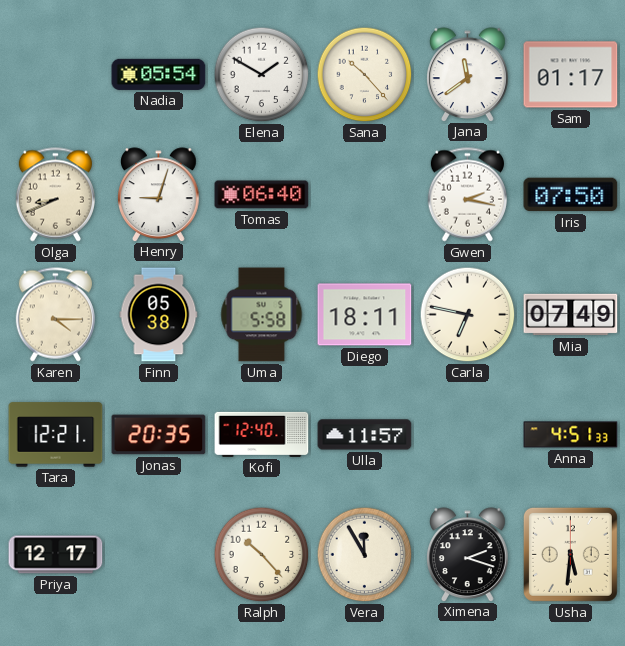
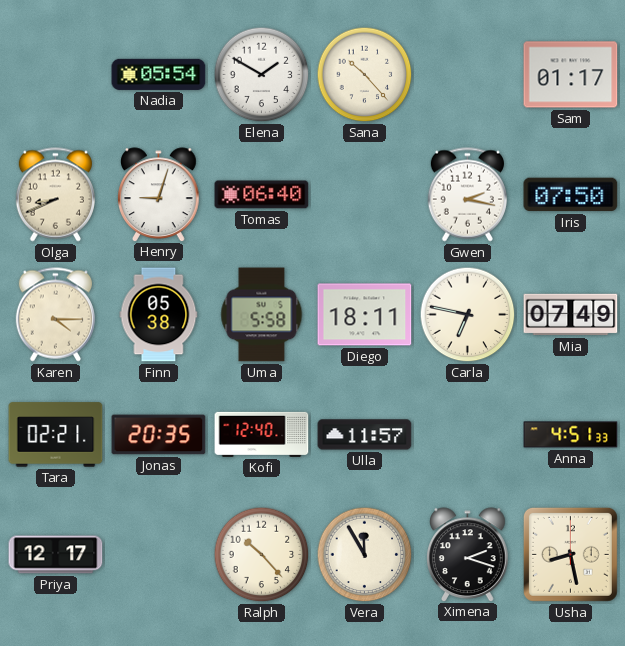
Jana: 11:39 -> none (468, 74)
Tara: 12:21 -> 02:21 (56, 435)
Usha: 5:31 -> 8:28 (570, 554)
